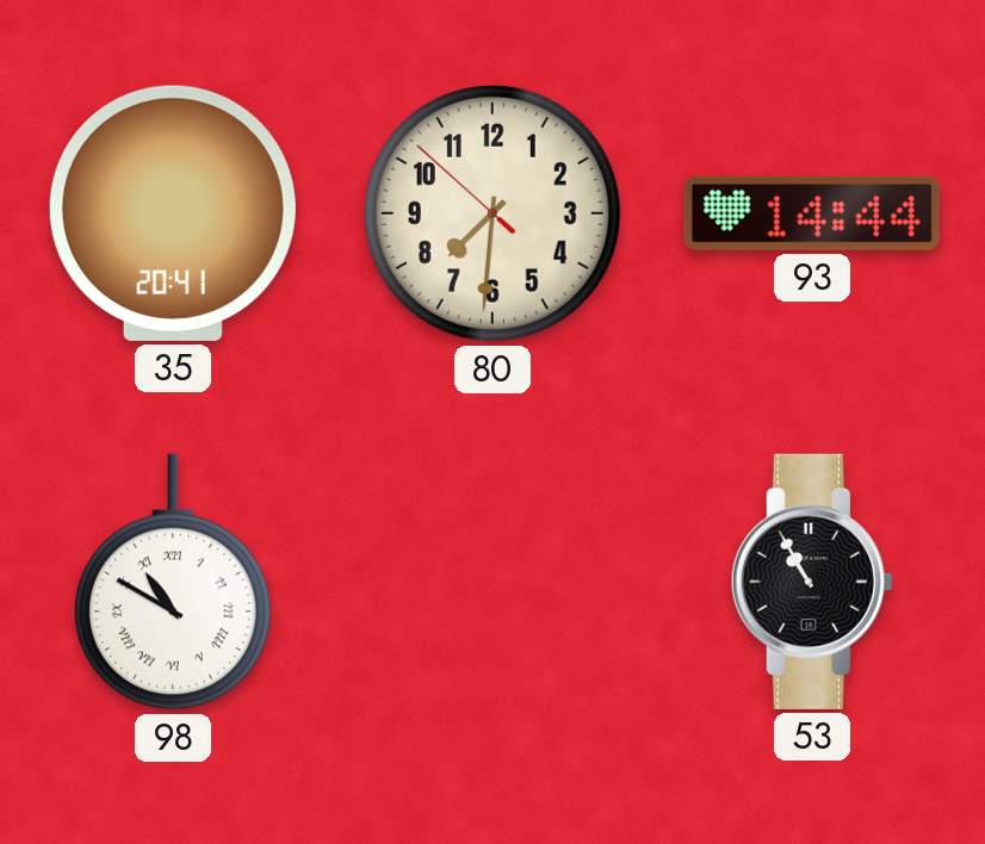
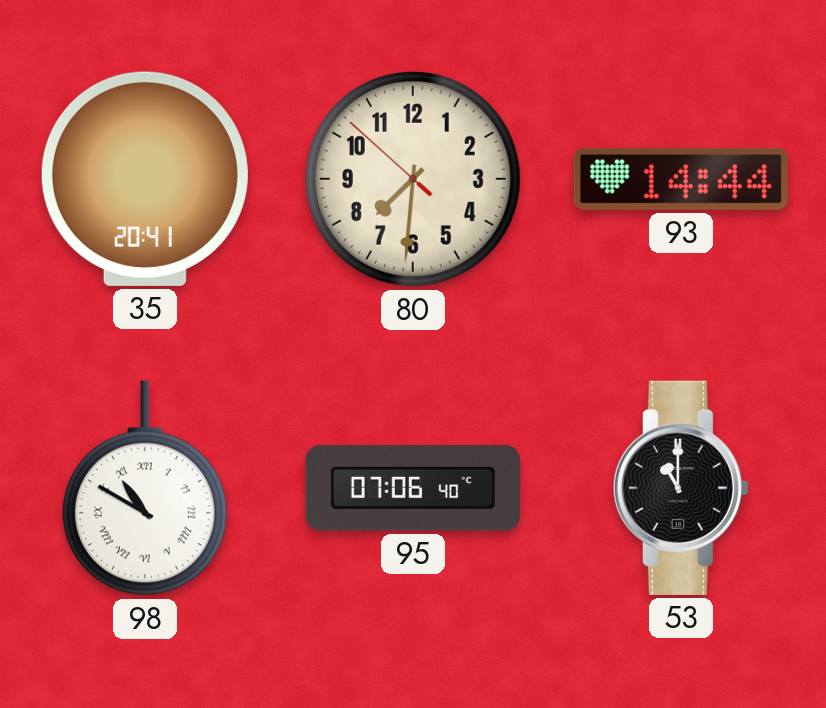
95: none -> 07:06 (413, 489)
53: 10:55 -> 11:00 (681, 488)
